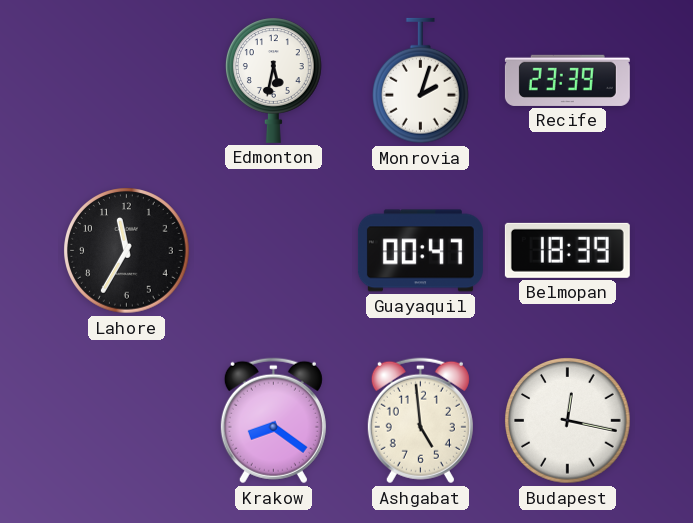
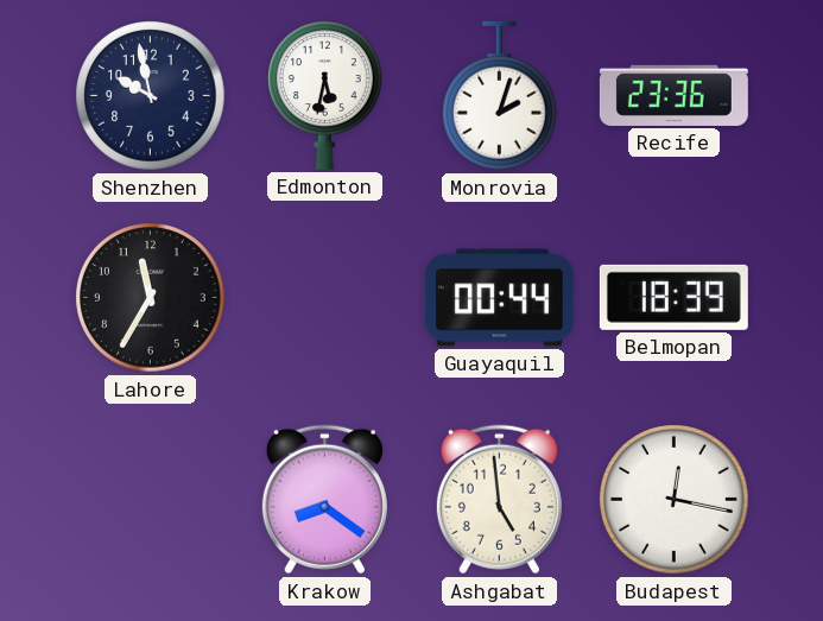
Shenzhen: none -> 9:58 (151, 96)
Recife: 23:39 -> 23:36 (673, 95)
Guayaquil: 00:47 -> 00:44 (499, 298)
